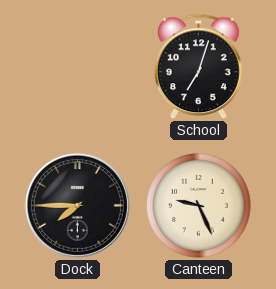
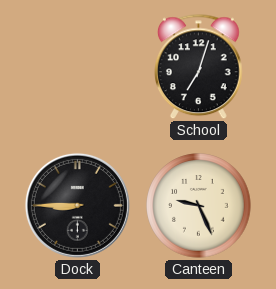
Dock: 7:45 -> 8:45 (77, 205)
